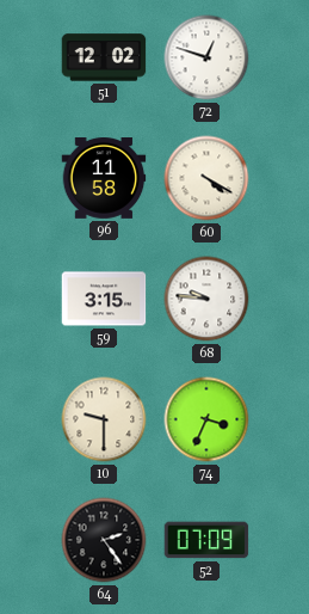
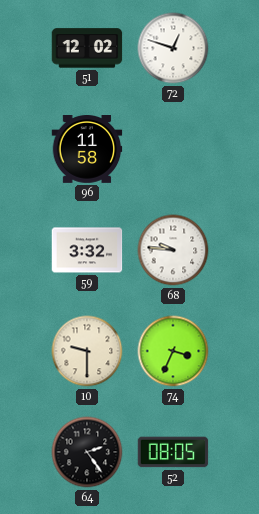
60: 4:20 -> none (206, 178)
59: 3:15 -> 3:32 (87, 250)
52: 07:09 -> 08:05 (173, 452)
